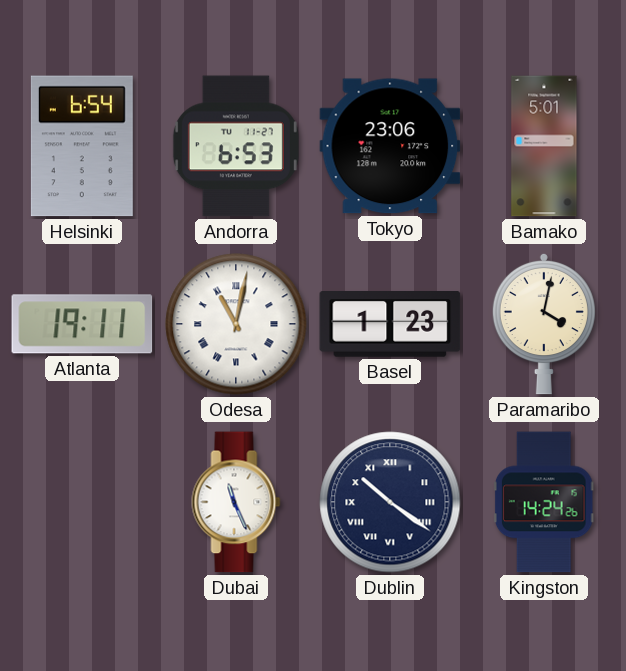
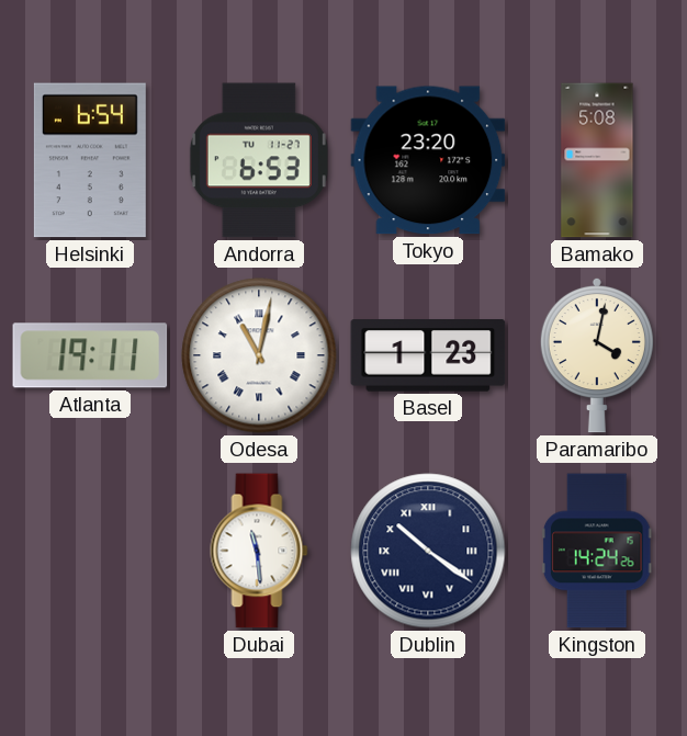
Tokyo: 23:06 -> 23:20 (428, 160)
Bamako: 5:01 -> 5:08 (597, 160)
Dubai: 11:26 -> 11:29 (259, 551)
